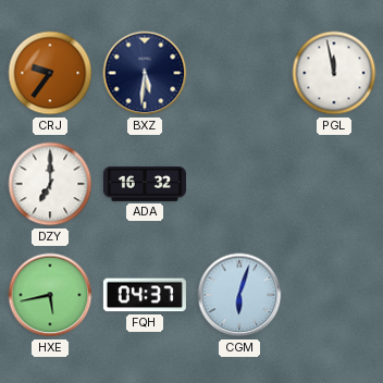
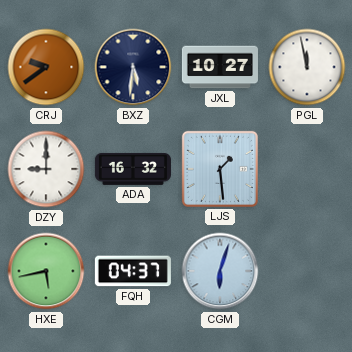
CRJ: 9:36 -> 9:39 (46, 67)
JXL: none -> 10:27 (220, 67)
DZY: 7:00 -> 9:00 (46, 169)
LJS: none -> 1:29 (220, 169)
